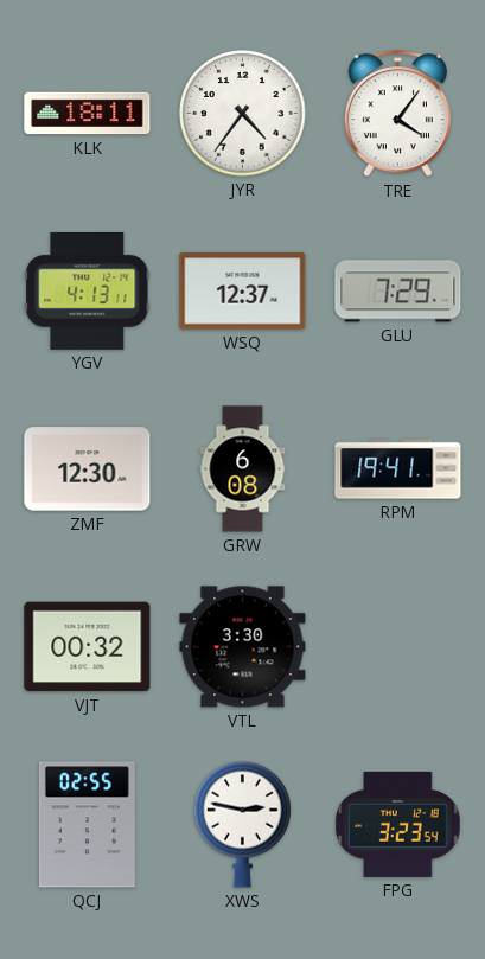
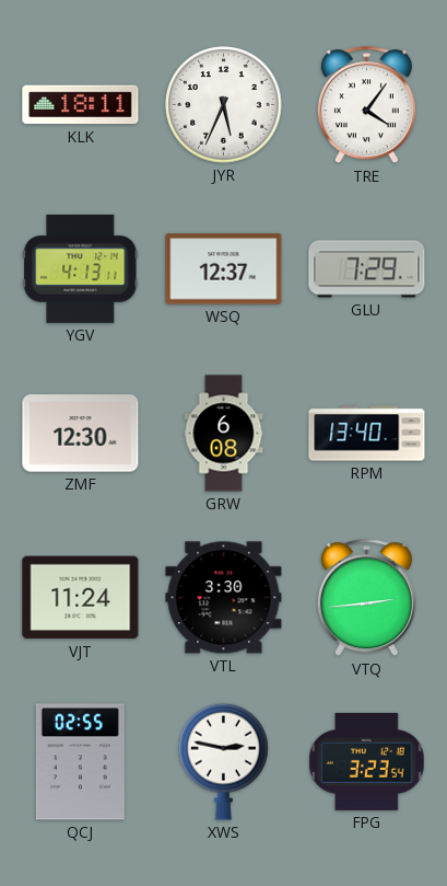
JYR: 4:36 -> 5:34 (224, 105)
RPM: 19:41 -> 13:40 (367, 434)
VJT: 00:32 -> 11:24 (81, 598)
VTQ: none -> 2:44 (366, 598)
